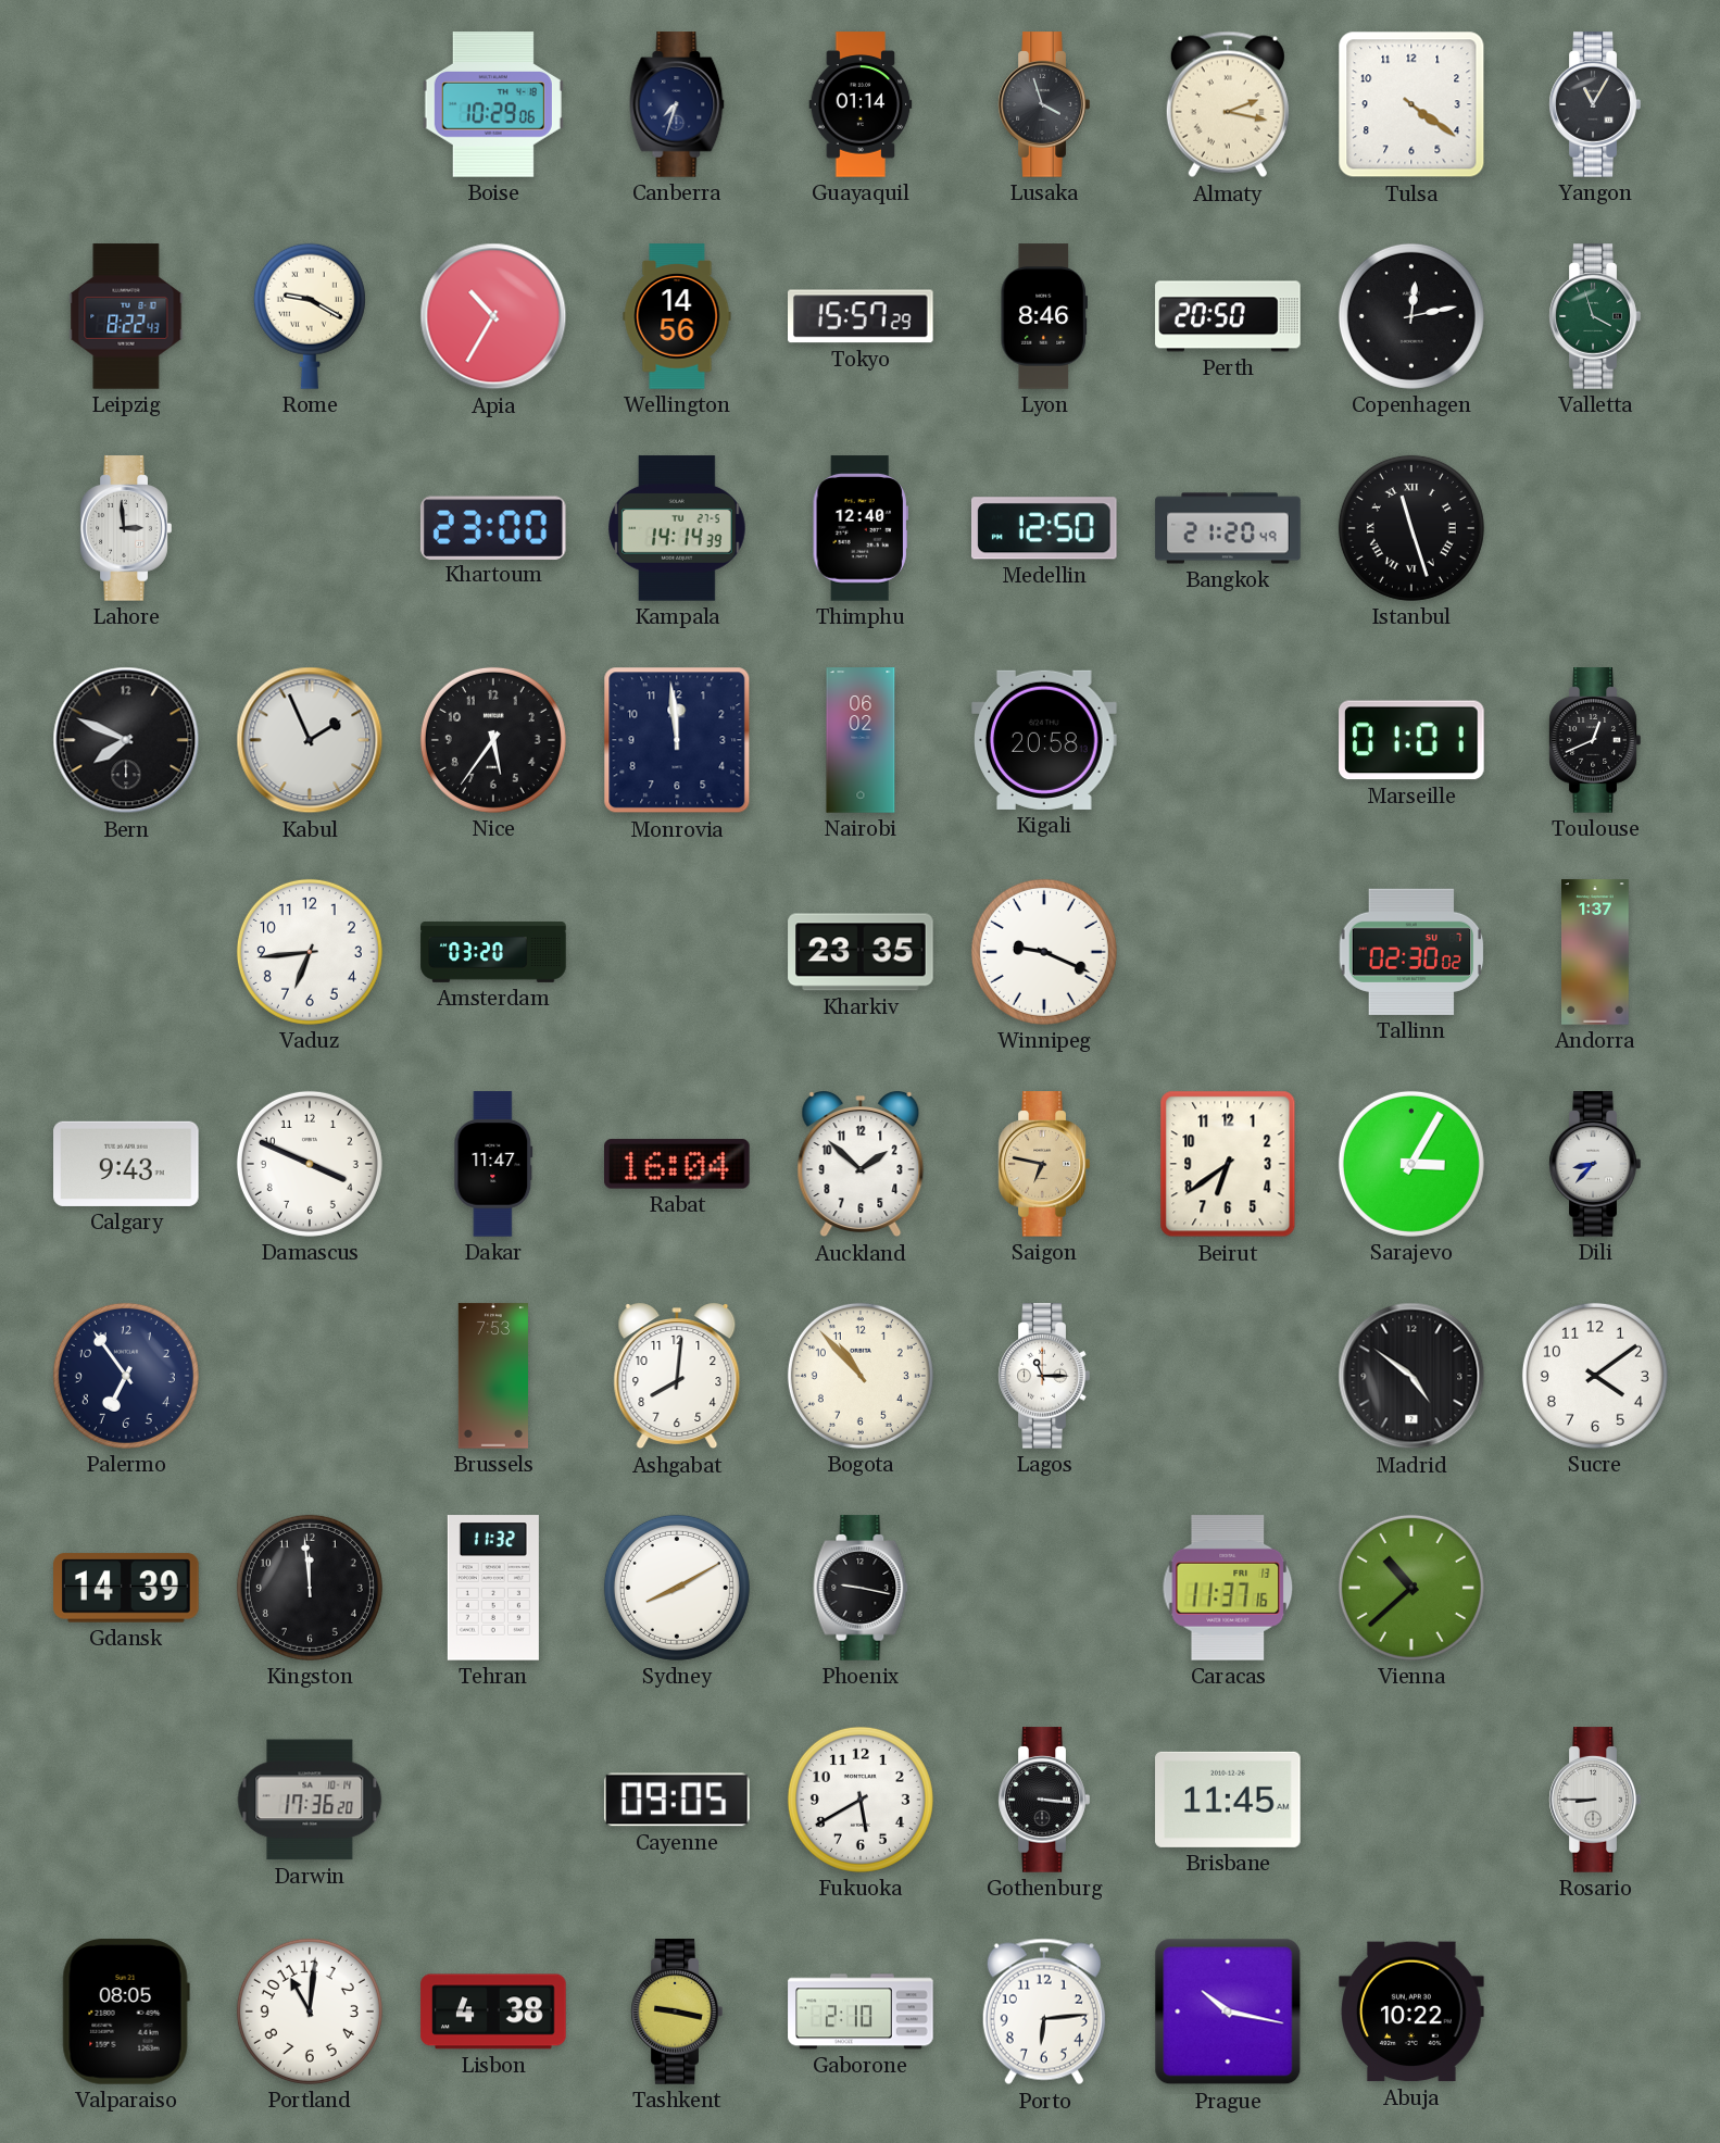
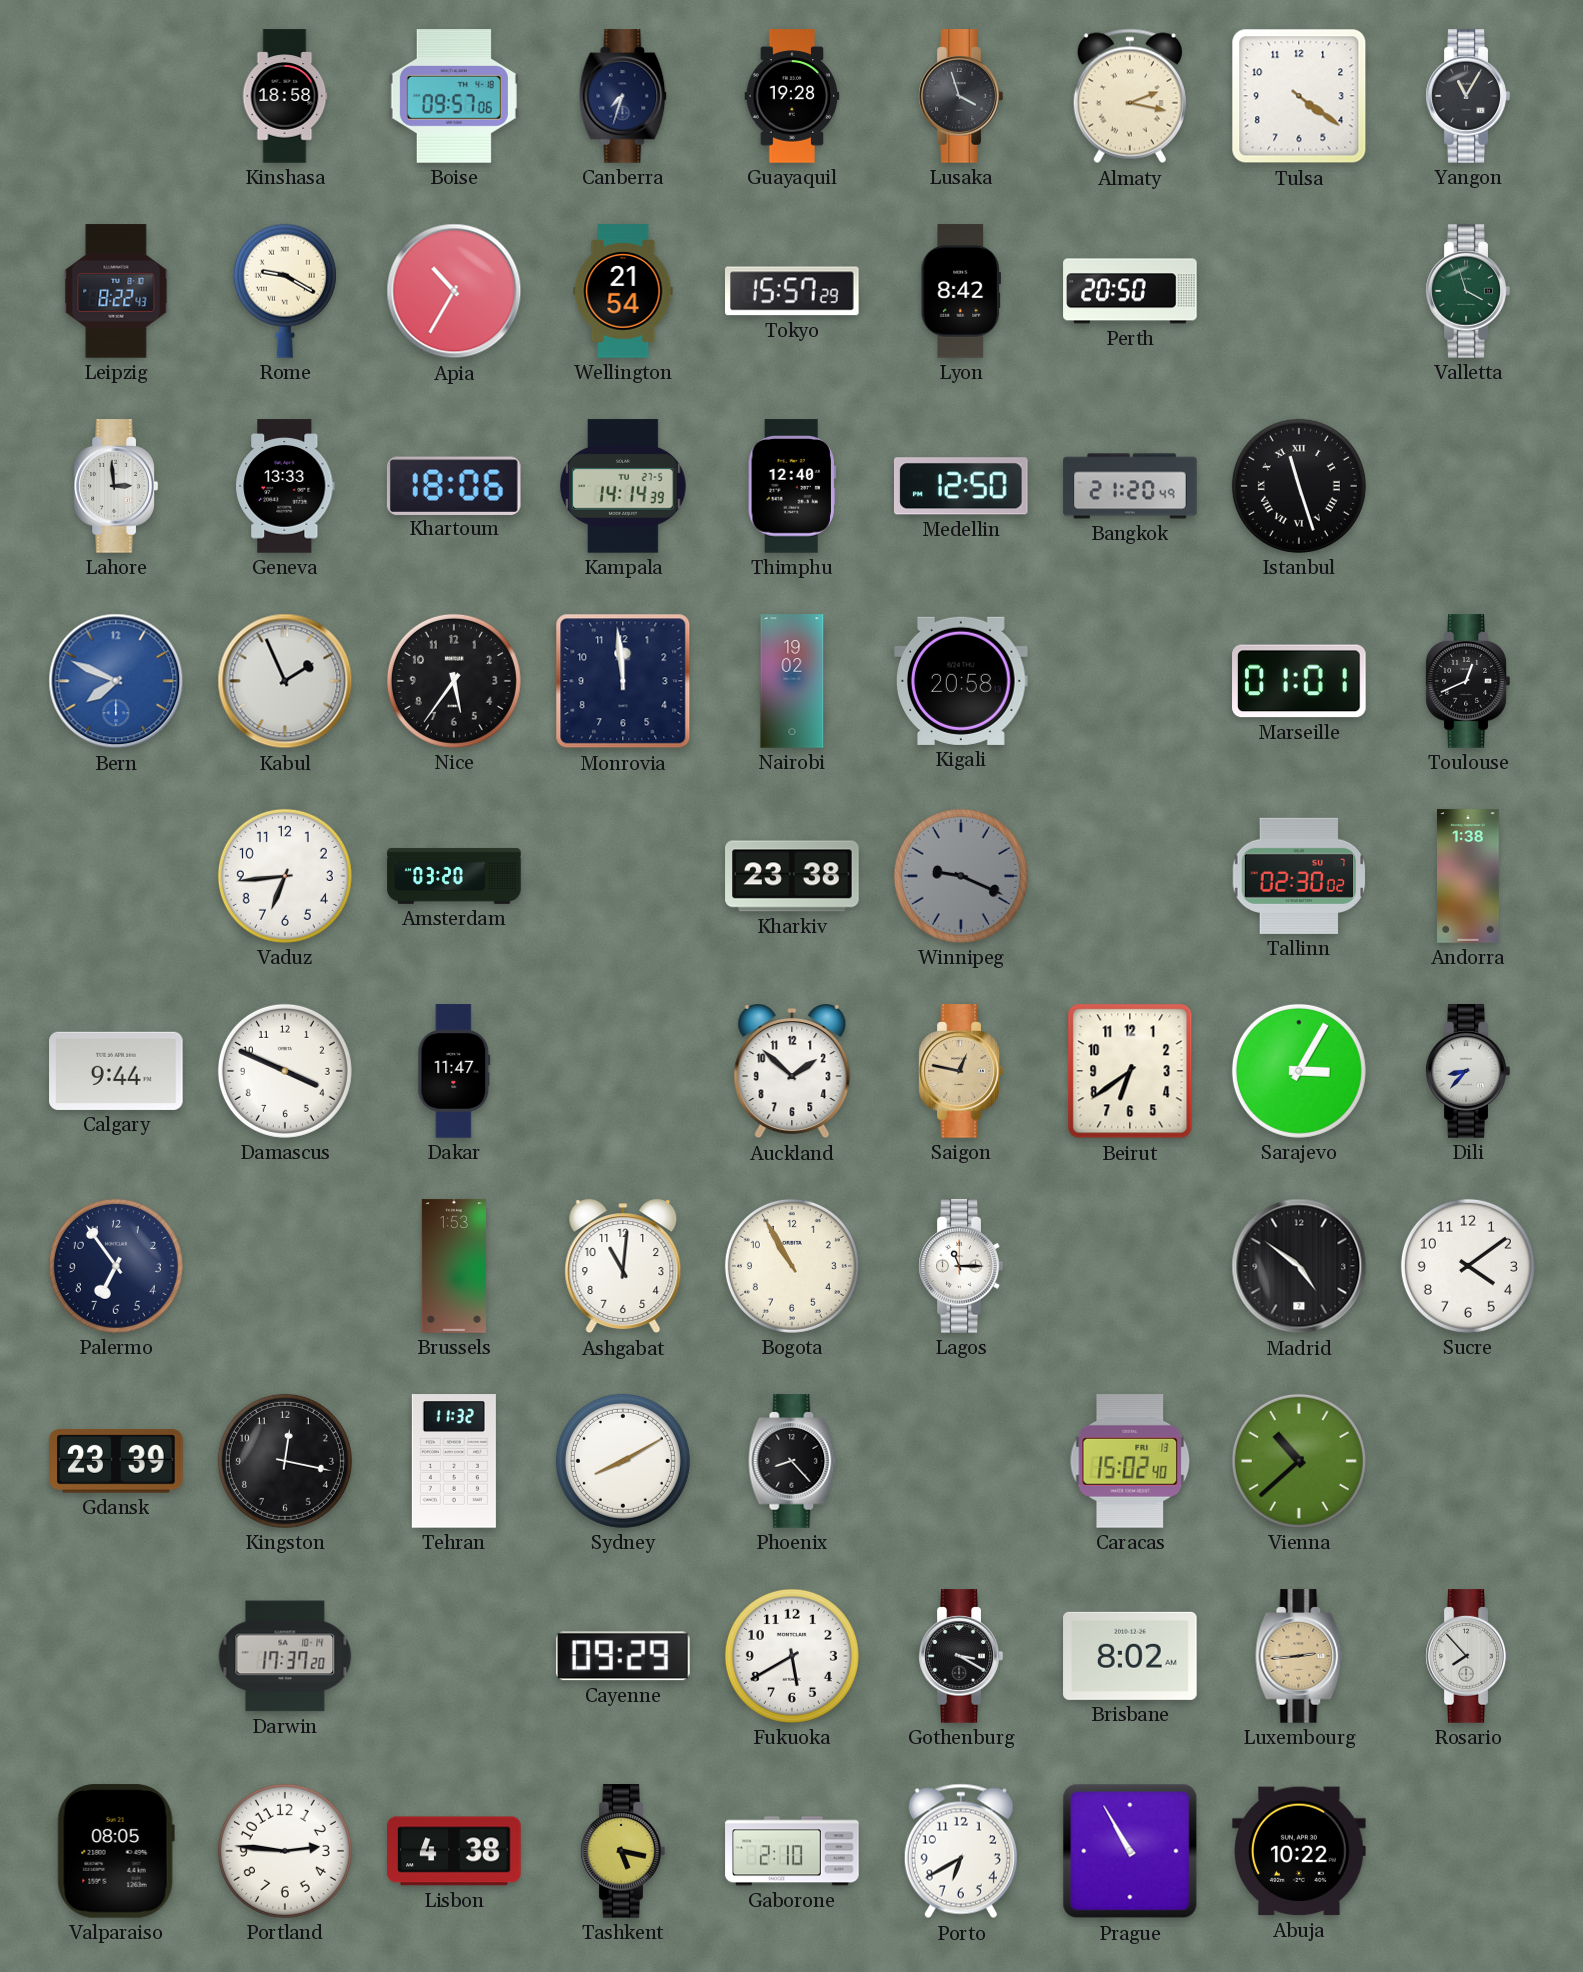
Kinshasa: none -> 18:58 (285, 96)
Boise: 10:29 -> 09:57 (454, 96)
Guayaquil: 01:14 -> 19:28 (792, 96)
Wellington: 14:56 -> 21:54 (623, 291)
Lyon: 8:46 -> 8:42 (960, 291)
Copenhagen: 12:13 -> none (1411, 316)
Geneva: none -> 13:33 (286, 486)
Khartoum: 23:00 -> 18:06 (454, 485)
Bern dial: black -> blue (116, 681)
Nairobi: 06:02 -> 19:02 (792, 681)
Kharkiv: 23:35 -> 23:38 (792, 876)
Winnipeg dial: white -> grey (961, 876)
Andorra: 1:37 -> 1:38 (1469, 876)
Calgary: 9:43 -> 9:44 (116, 1071)
Rabat: 16:04 -> none (678, 1164)
Saigon: 6:47 -> 12:47 (961, 1071)
Brussels: 7:53 -> 1:53 (454, 1266)
Ashgabat: 8:01 -> 11:01 (623, 1266)
Bogota: 10:53 -> 10:55 (792, 1266)
Gdansk: 14:39 -> 23:39 (116, 1461)
Kingston: 11:59 -> 12:17 (285, 1461)
Phoenix: 9:17 -> 8:23 (792, 1461)
Caracas: 11:37 -> 15:02 (1130, 1462)
Darwin: 17:36 -> 17:37 (285, 1656)
Cayenne: 09:05 -> 09:29 (623, 1656)
Gothenburg: 3:16 -> 3:20 (961, 1656)
Brisbane: 11:45 -> 8:02 (1130, 1656)
Luxembourg: none -> 2:44 (1299, 1656)
Rosario: 8:45 -> 7:53 (1468, 1656)
Portland: 11:01 -> 2:46 (285, 1851)
Tashkent: 9:17 -> 5:17 (623, 1851)
Porto: 6:14 -> 6:40 (961, 1851)
Prague: 10:17 -> 10:55 (1130, 1851)
